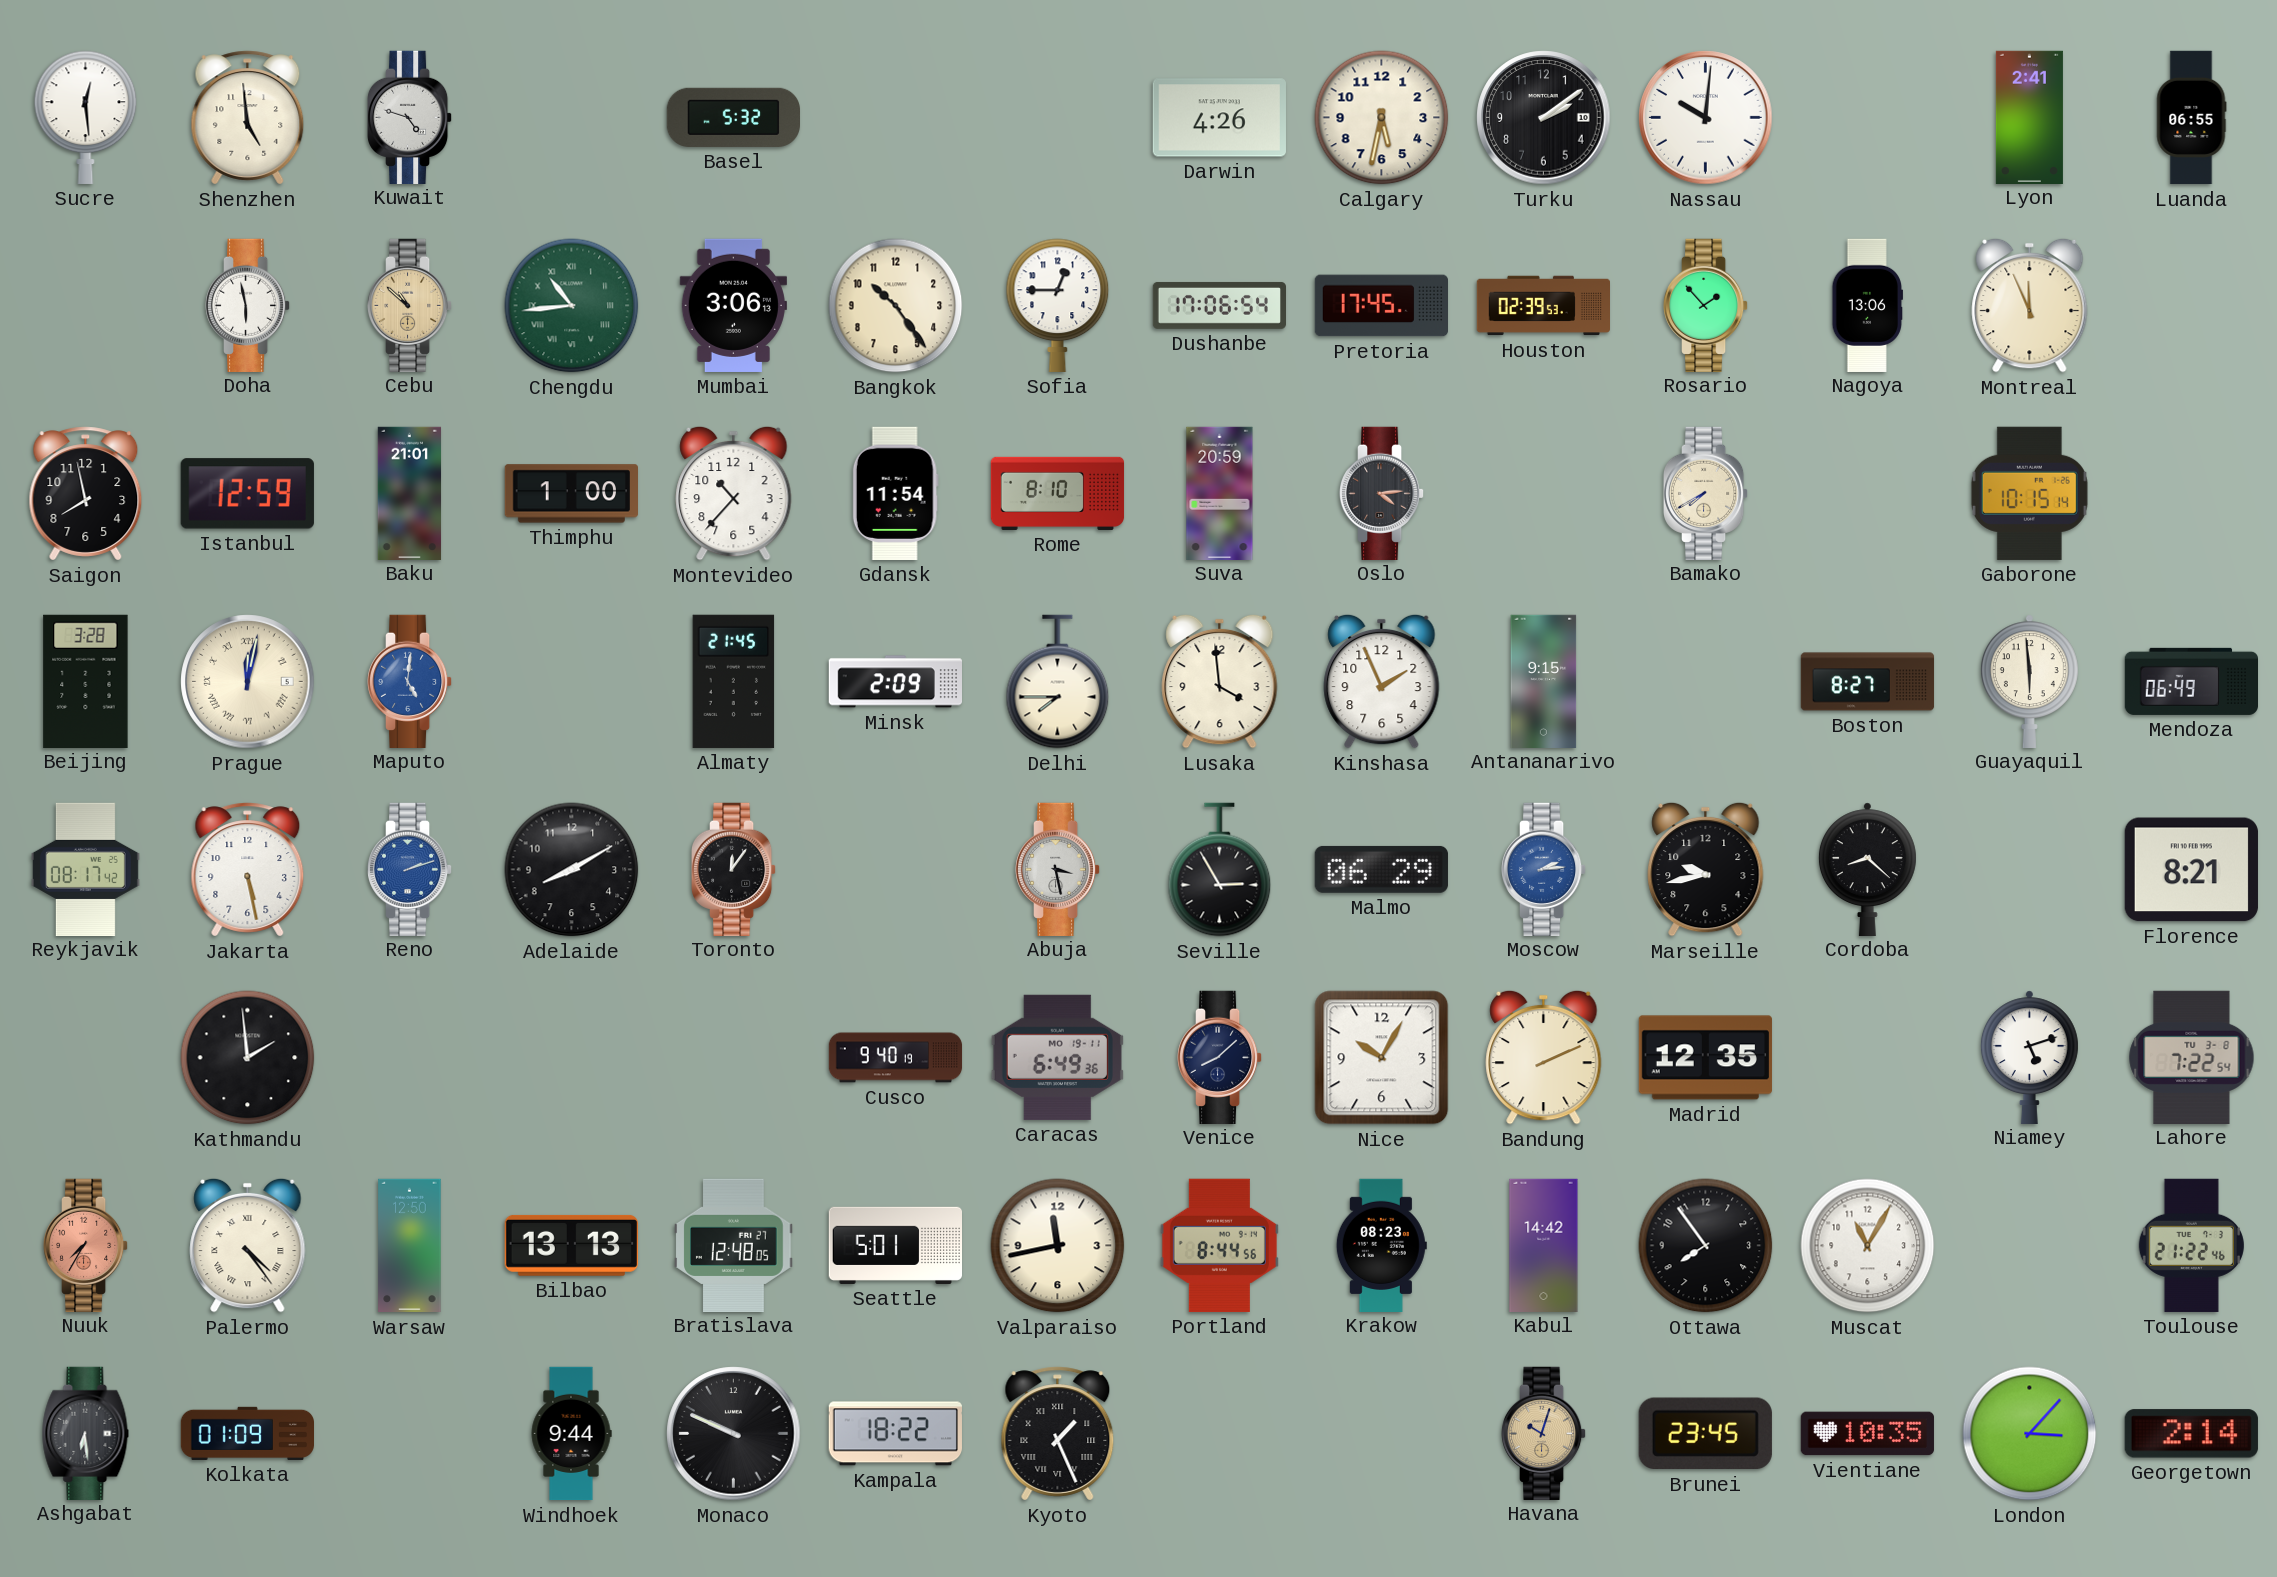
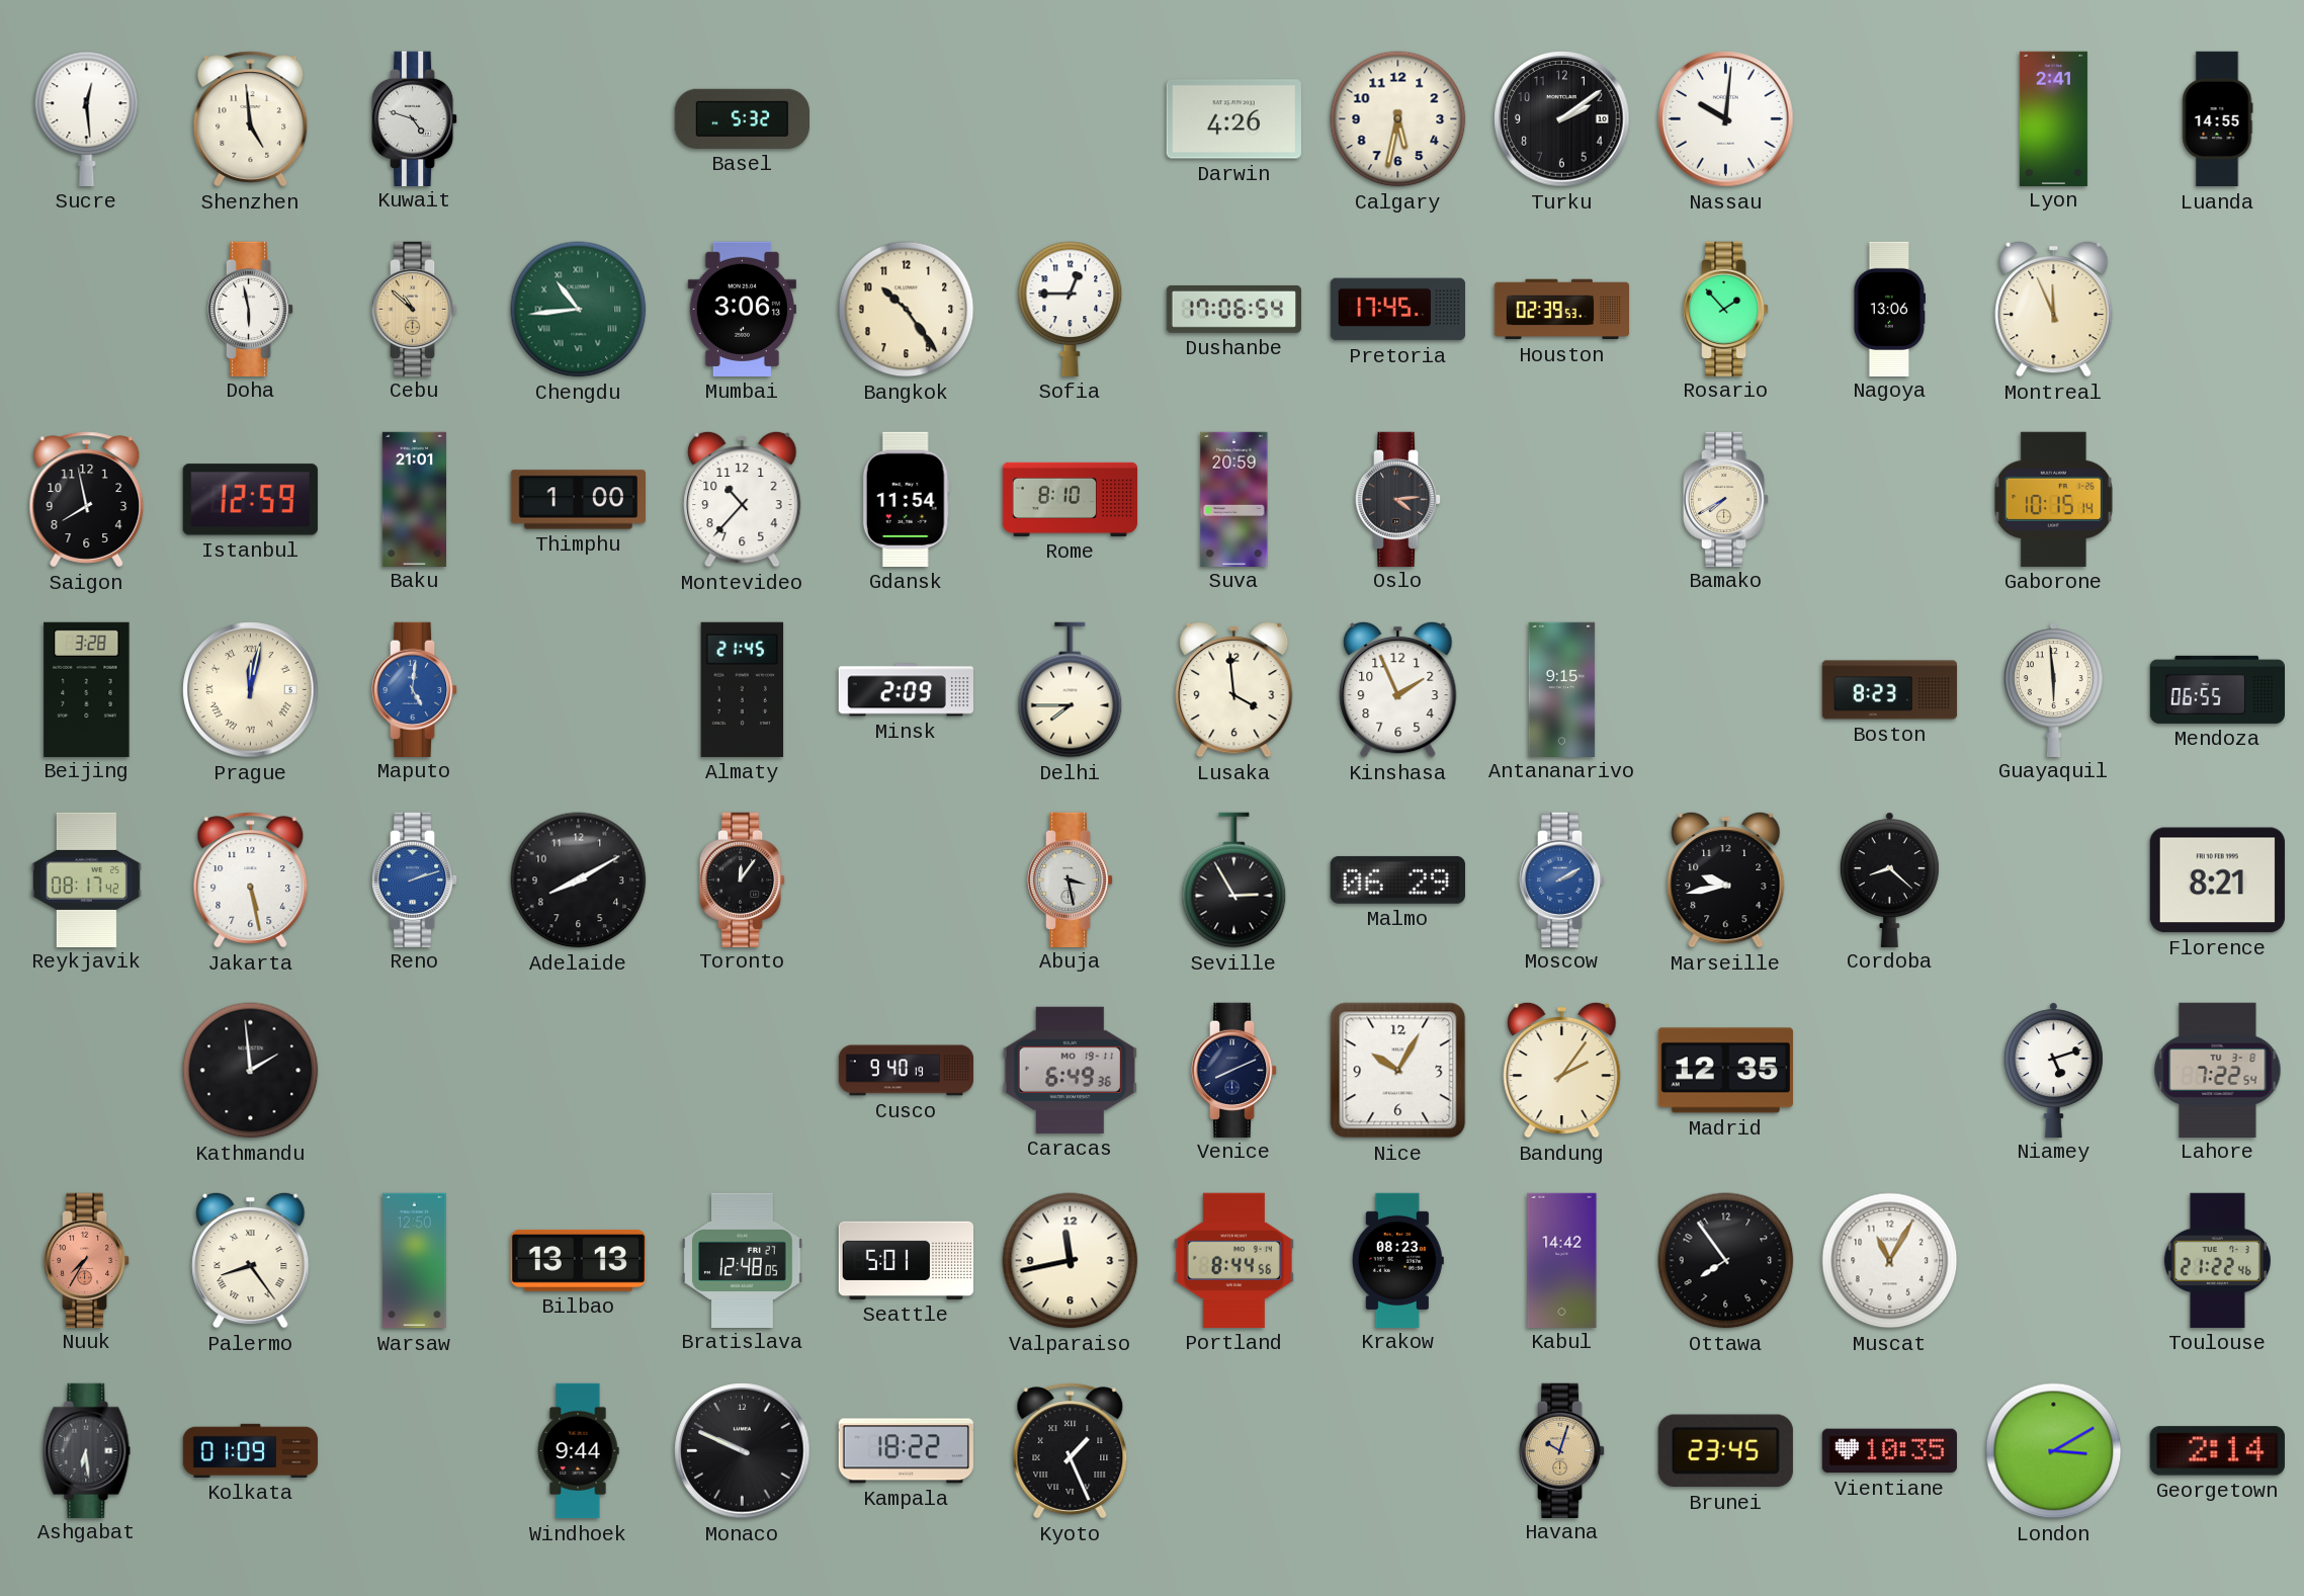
Luanda: 06:55 -> 14:55 (2217, 119)
Boston: 8:27 -> 8:23 (1890, 690)
Mendoza: 06:49 -> 06:55 (2217, 689)
Moscow: 2:14 -> 2:10 (1562, 879)
Venice: 8:08 -> 8:11 (1234, 1070)
Bandung: 2:11 -> 2:06 (1562, 1070)
Palermo: 4:24 -> 8:24 (251, 1260)
London: 3:07 -> 3:10 (2054, 1451)
